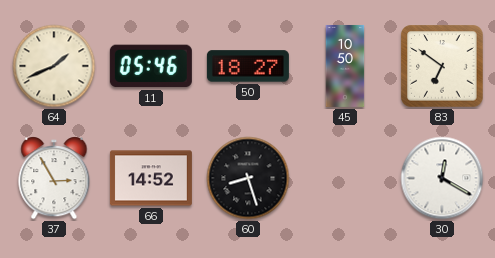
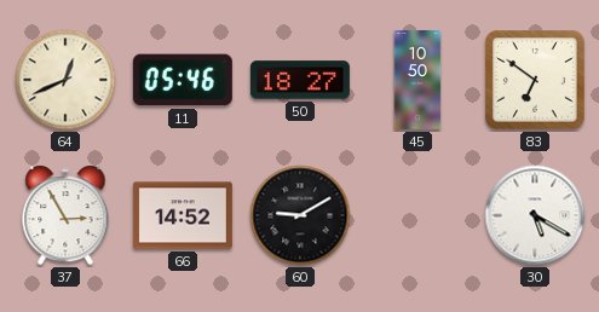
64: 1:41 -> 12:41 (65, 80)
60: 8:27 -> 9:10 (300, 215)
30: 12:20 -> 5:20 (535, 215)
